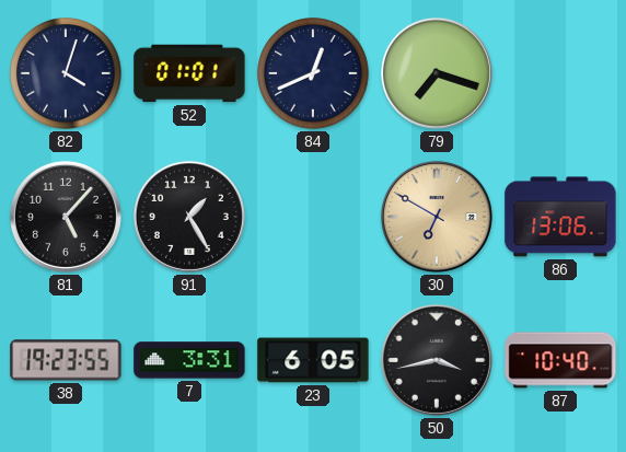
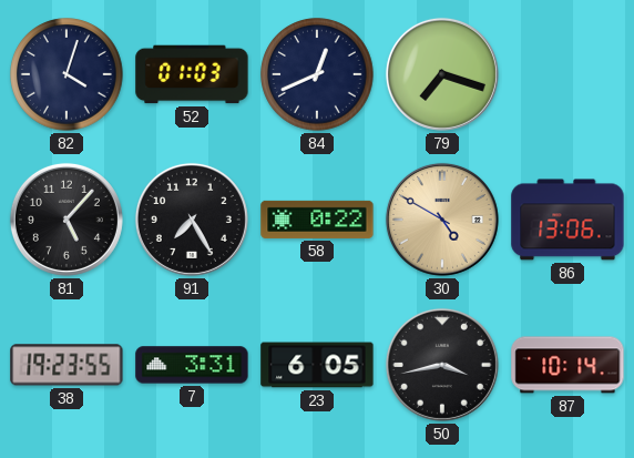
52: 01:01 -> 01:03 (192, 74)
91: 1:25 -> 7:25 (192, 220)
58: none -> 0:22 (317, 220)
30: 6:50 -> 4:50 (442, 220)
87: 10:40 -> 10:14 (567, 365)
